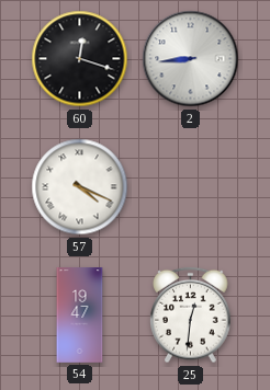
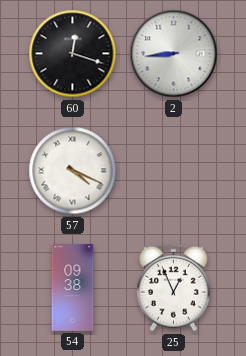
54: 19:47 -> 09:38 (73, 288)
25: 12:31 -> 12:56 (174, 288)
